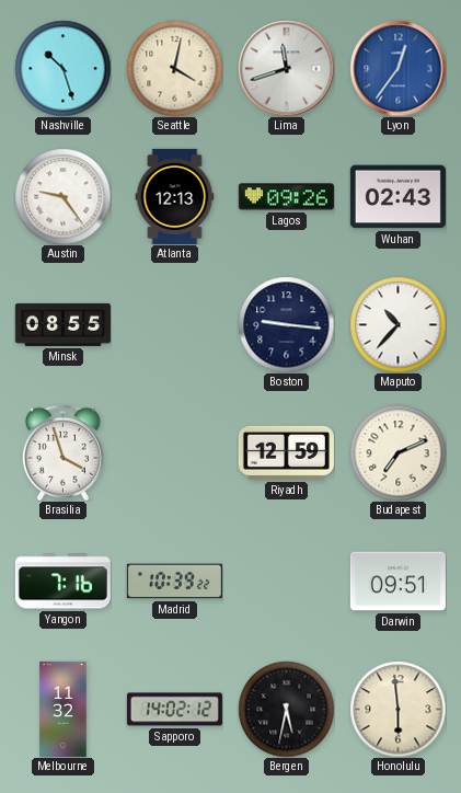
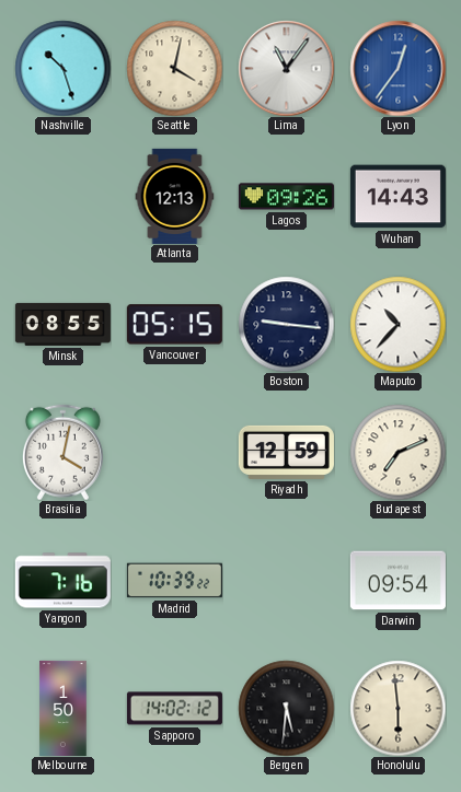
Lima: 11:42 -> 11:06 (286, 68)
Austin: 9:24 -> none (62, 196)
Wuhan: 02:43 -> 14:43 (397, 197)
Vancouver: none -> 05:15 (174, 325)
Brasilia: 3:57 -> 4:02 (62, 452)
Darwin: 09:51 -> 09:54 (397, 581)
Melbourne: 11:32 -> 1:50 (64, 708)
Bergen: 5:32 -> 5:31 (286, 708)
